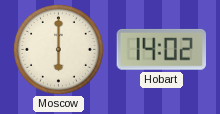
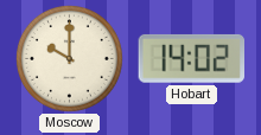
Moscow: 6:00 -> 10:00 (69, 58)
